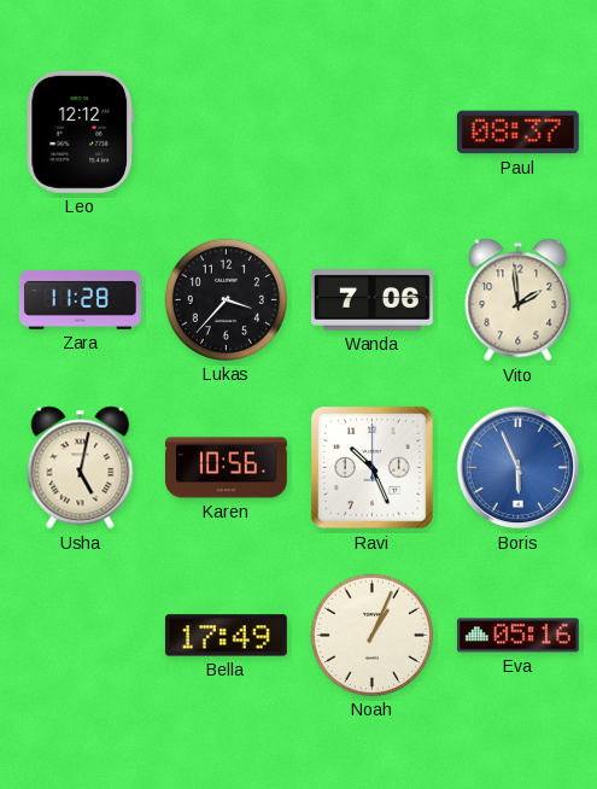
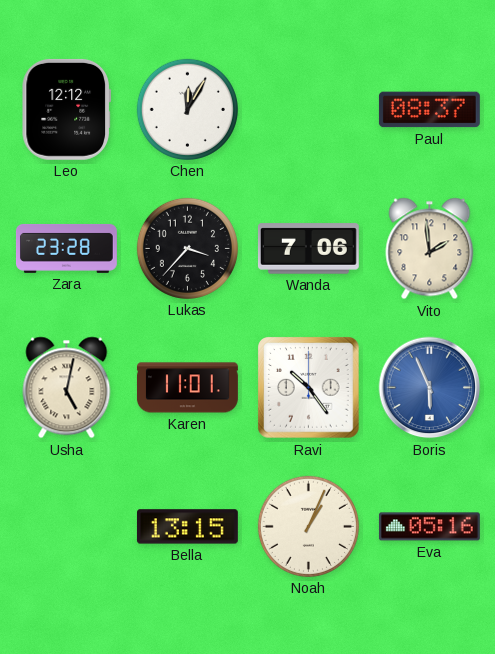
Chen: none -> 12:05 (187, 109)
Zara: 11:28 -> 23:28 (67, 248)
Karen: 10:56 -> 11:01 (187, 388)
Ravi: 10:26 -> 10:24 (309, 388)
Bella: 17:49 -> 13:15 (187, 527)
